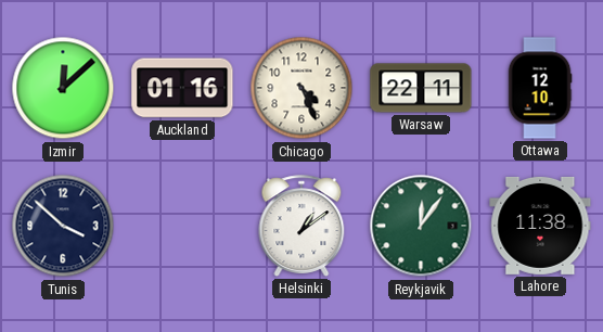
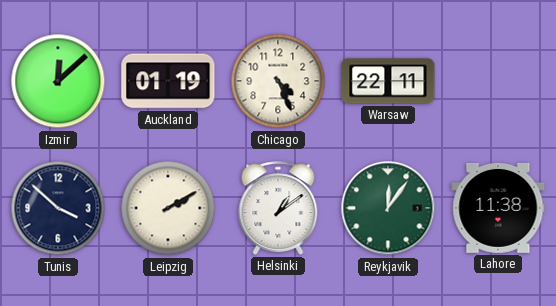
Auckland: 01:16 -> 01:19 (168, 81)
Ottawa: 12:10 -> none (540, 88)
Leipzig: none -> 2:10 (168, 208)
